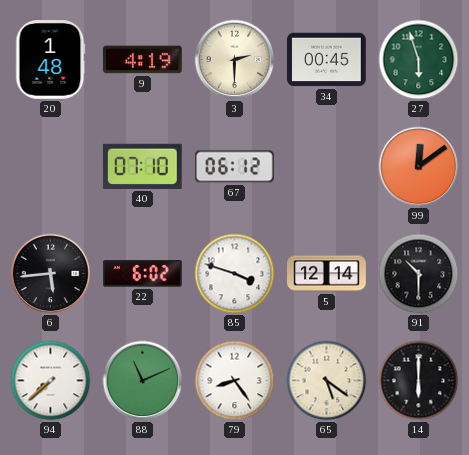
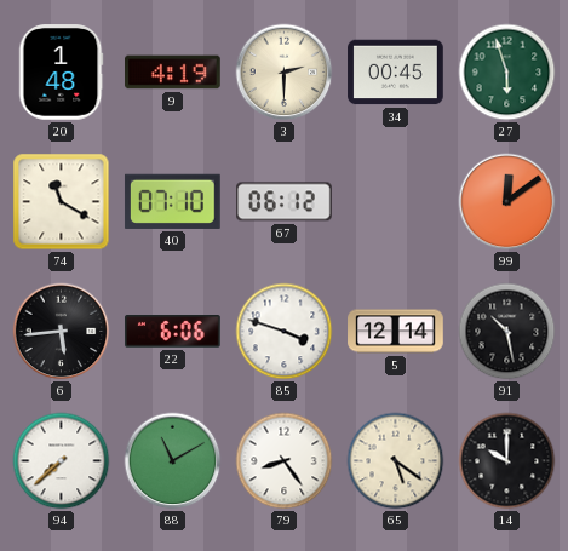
74: none -> 11:20 (62, 202)
22: 6:02 -> 6:06 (173, 332)
91: 10:30 -> 10:28 (507, 332)
88: 11:11 -> 11:10 (173, 461)
14: 6:00 -> 10:00 (507, 461)
